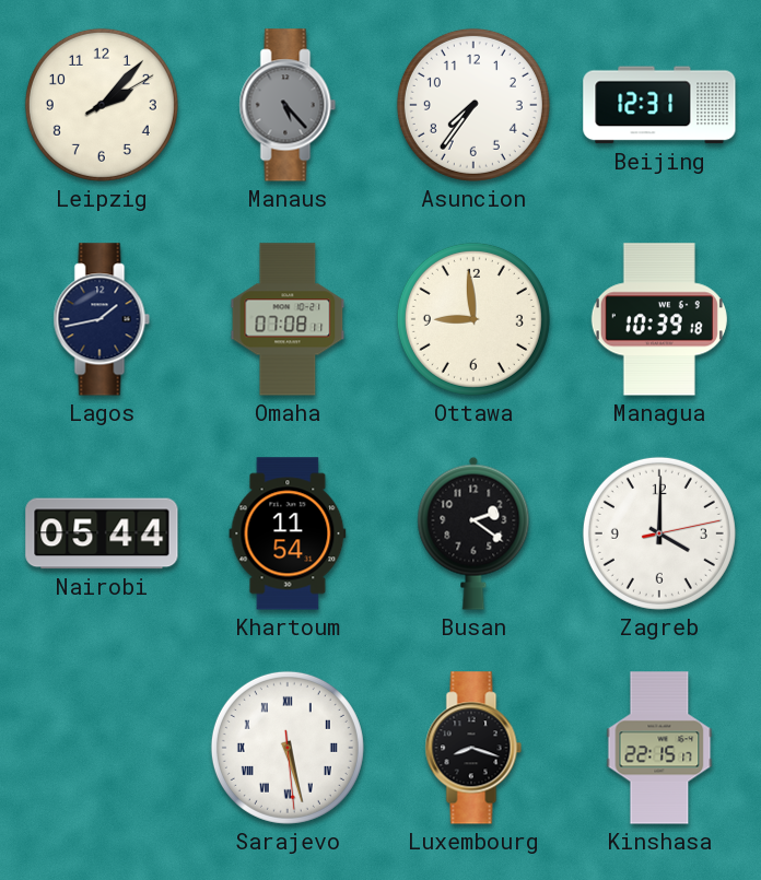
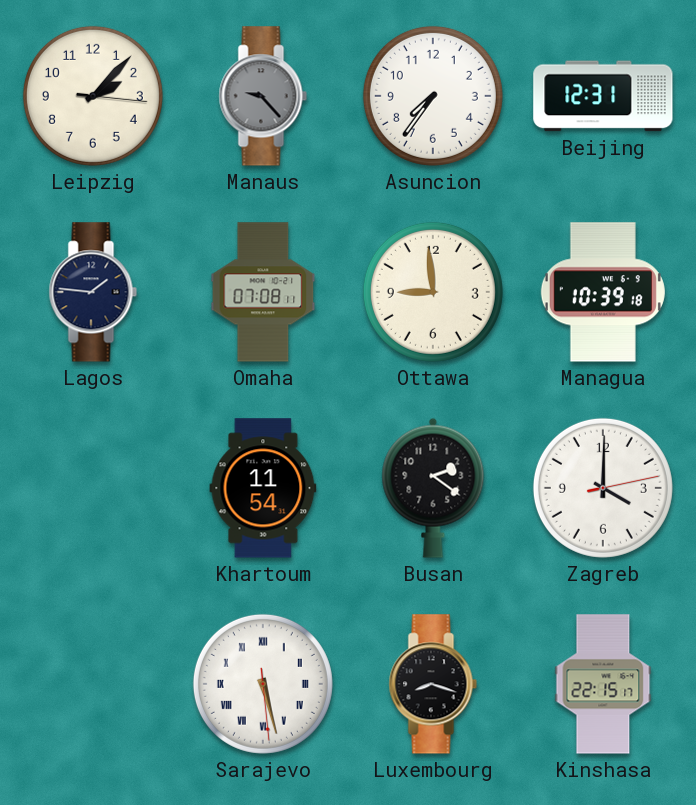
Leipzig: 2:07:10 -> 2:07:16 (93, 96)
Manaus: 5:23 -> 9:23 (263, 96)
Lagos: 1:43 -> 1:46 (93, 292)
Nairobi: 05:44 -> none (102, 533)
